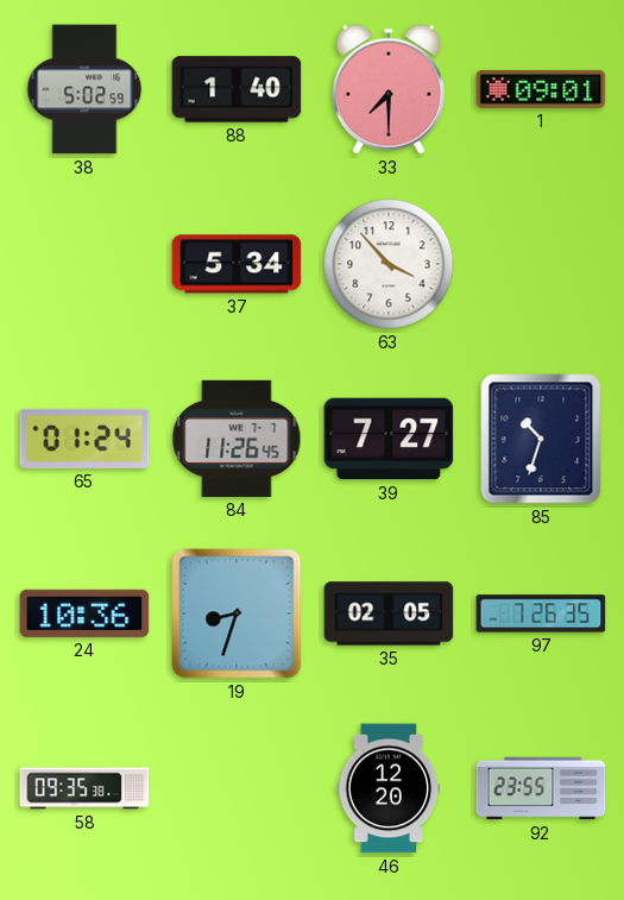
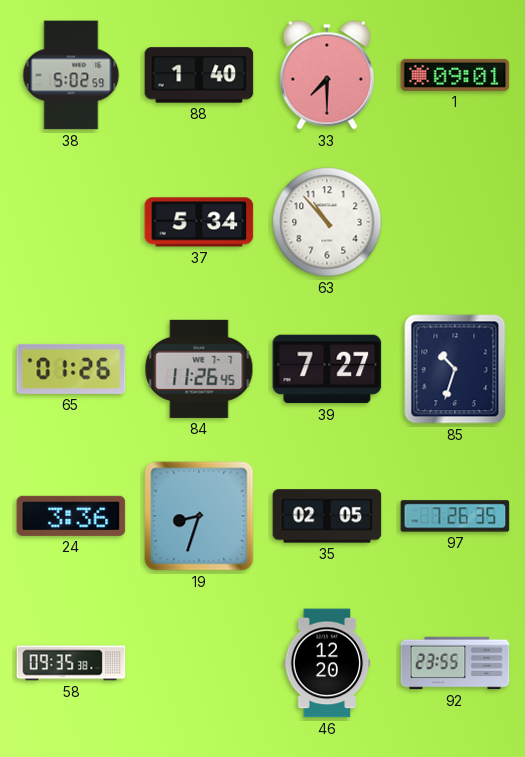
63: 3:53 -> 10:53 (327, 222)
65: 01:24 -> 01:26 (71, 369)
24: 10:36 -> 3:36 (71, 516)
